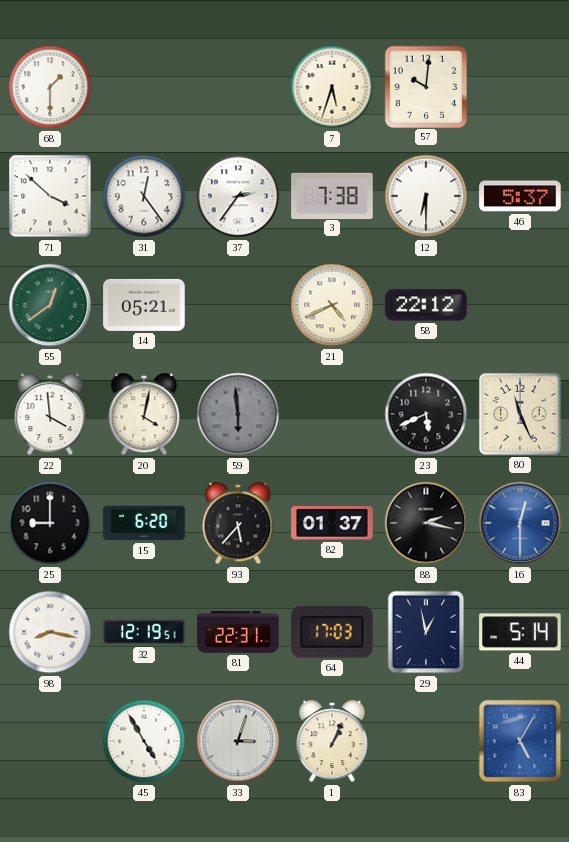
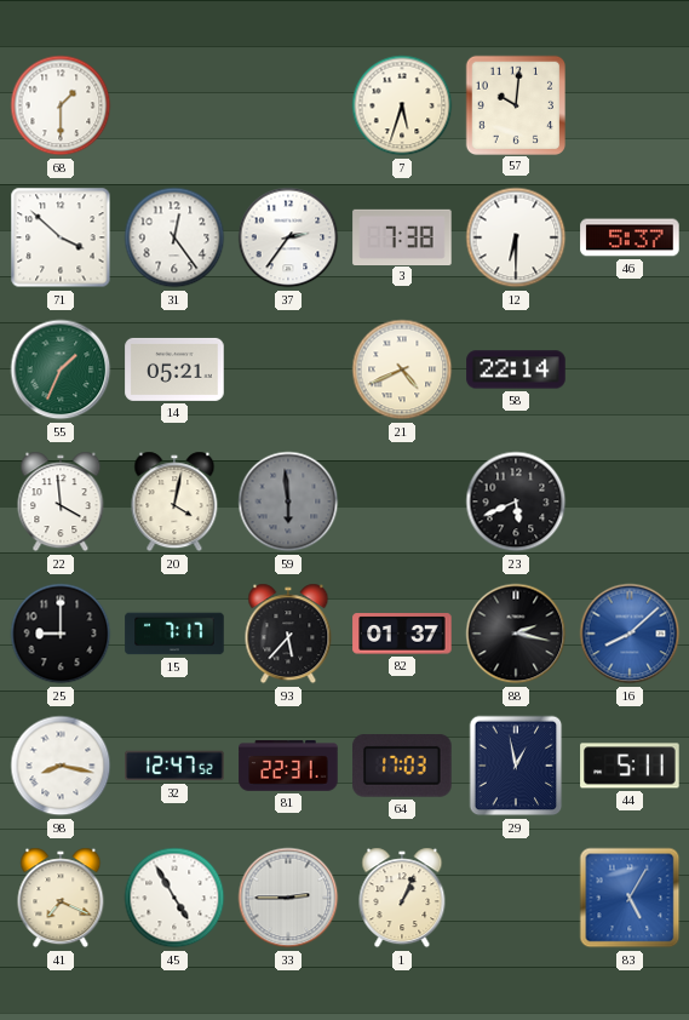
55: 12:39 -> 1:34 (61, 369)
58: 22:12 -> 22:14 (516, 369)
80: 11:26 -> none (520, 414)
15: 6:20 -> 7:17 (174, 634)
16: 12:30 -> 8:08 (630, 634)
32: 12:19 -> 12:47 (174, 766)
44: 5:14 -> 5:11 (630, 766)
41: none -> 7:19 (61, 898)
33: 3:03 -> 2:45 (288, 898)
